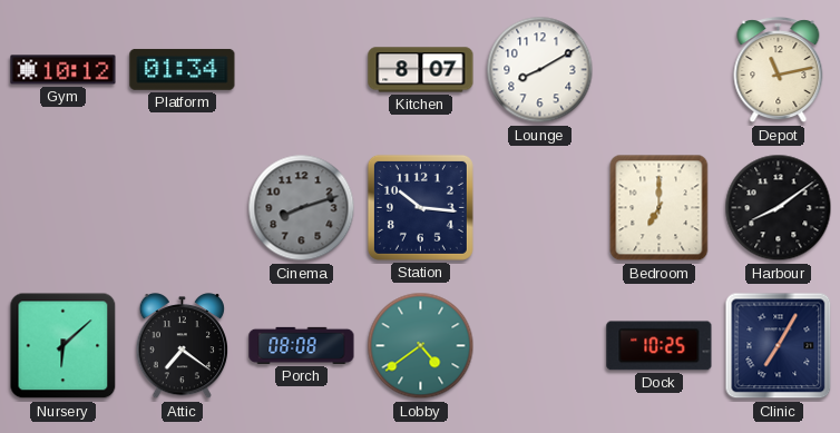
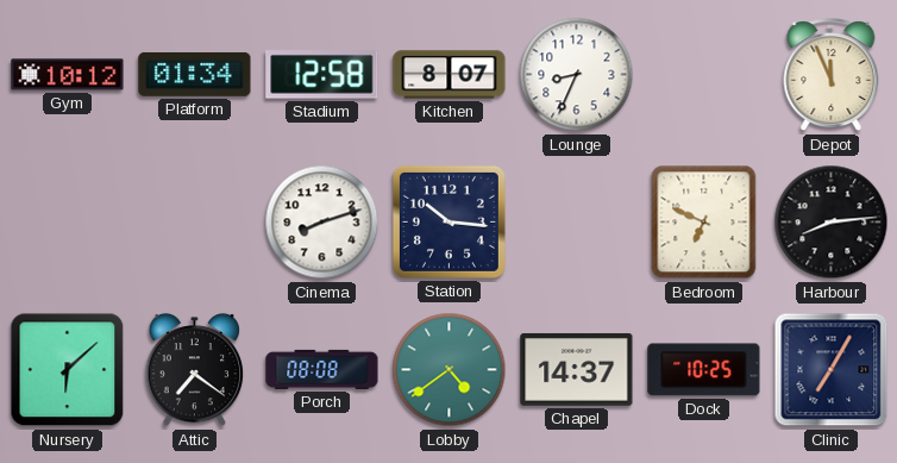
Stadium: none -> 12:58 (322, 75)
Lounge: 8:10 -> 8:34 (577, 75)
Depot: 11:13 -> 11:56 (832, 75)
Cinema dial: grey -> white (322, 223)
Bedroom: 7:00 -> 6:49 (704, 223)
Harbour: 8:09 -> 8:14 (832, 223)
Chapel: none -> 14:37 (577, 369)
